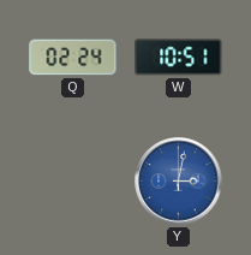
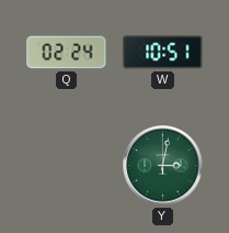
Y dial: blue -> green (163, 166)
